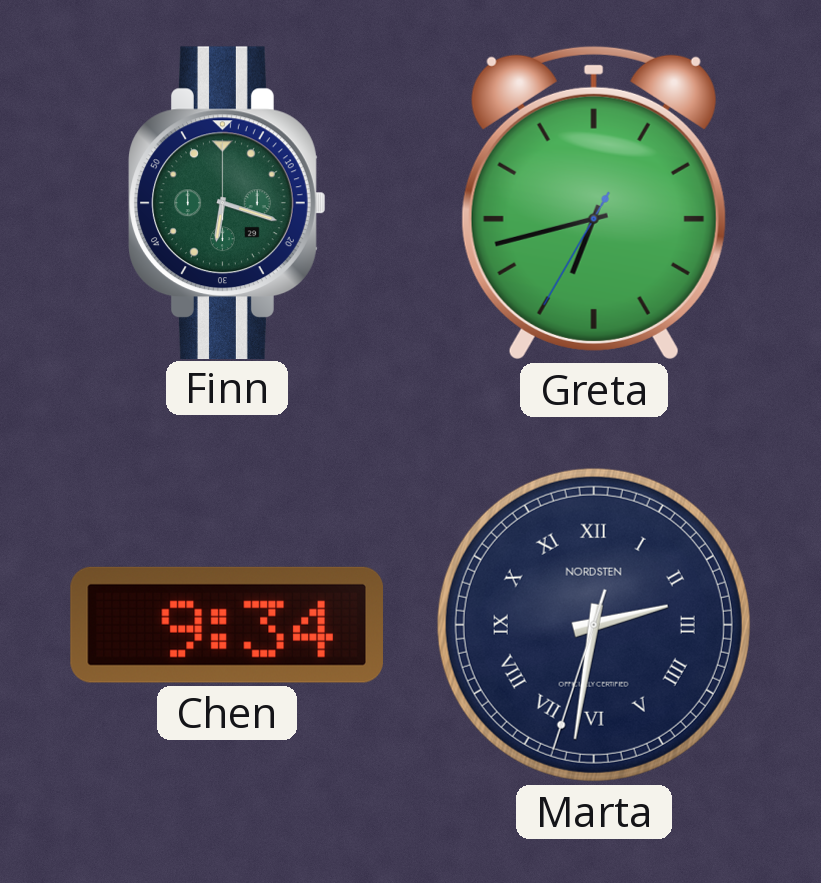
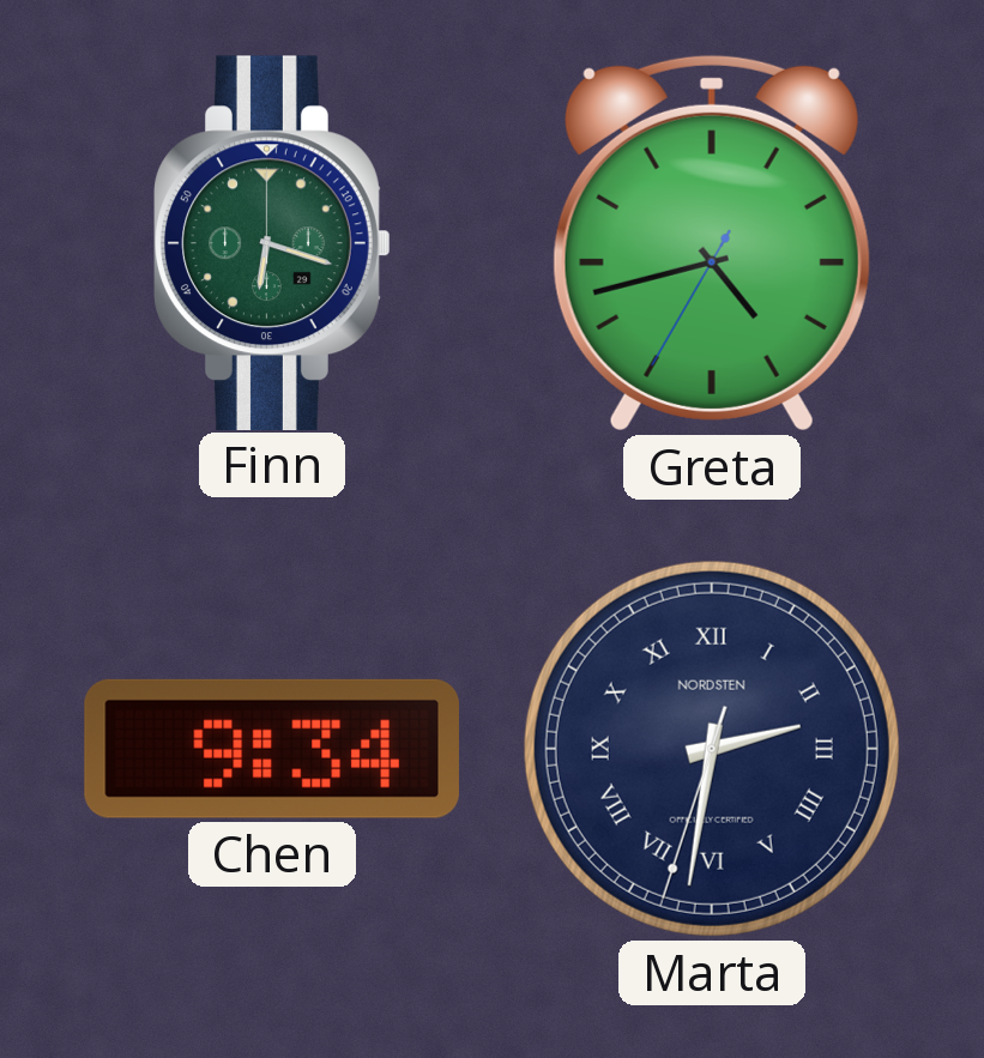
Greta: 6:42 -> 4:42 (712, 243)
